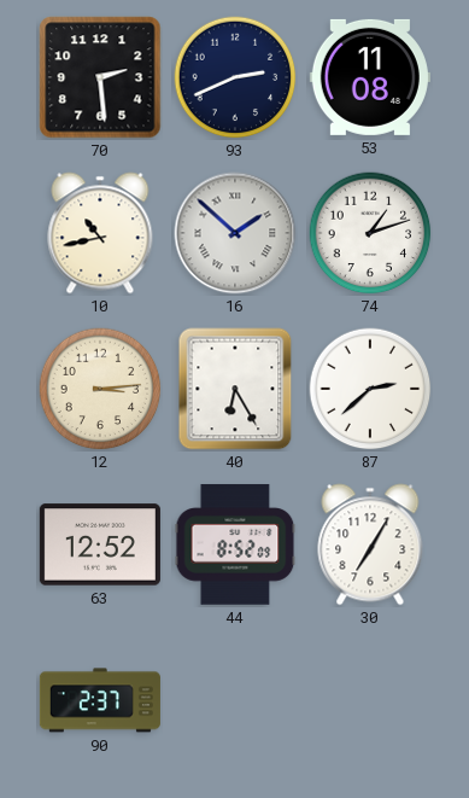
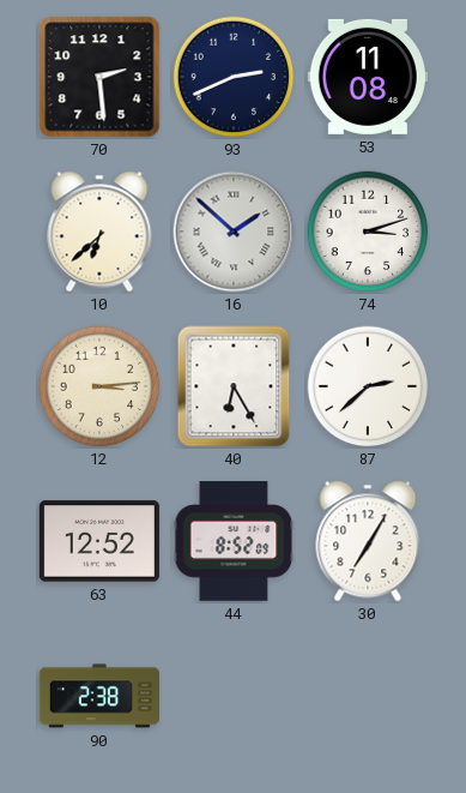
10: 10:43 -> 6:38 (99, 232)
74: 1:12 -> 3:12 (368, 232)
90: 2:37 -> 2:38 (99, 696)
